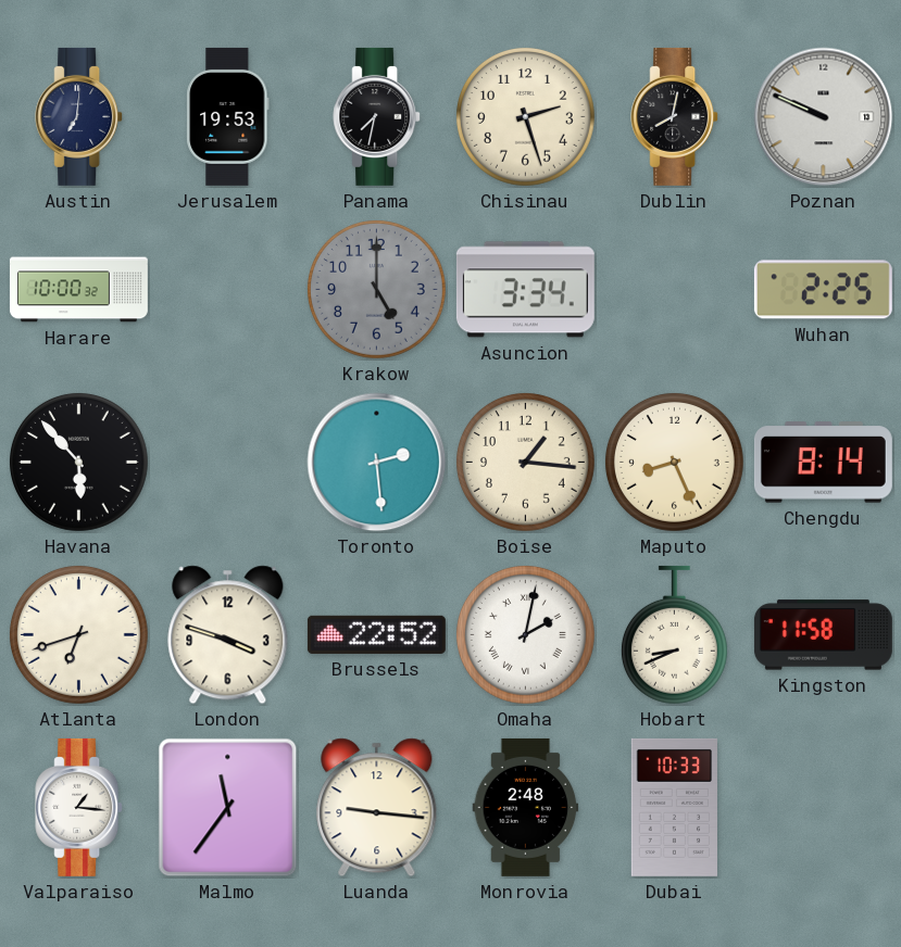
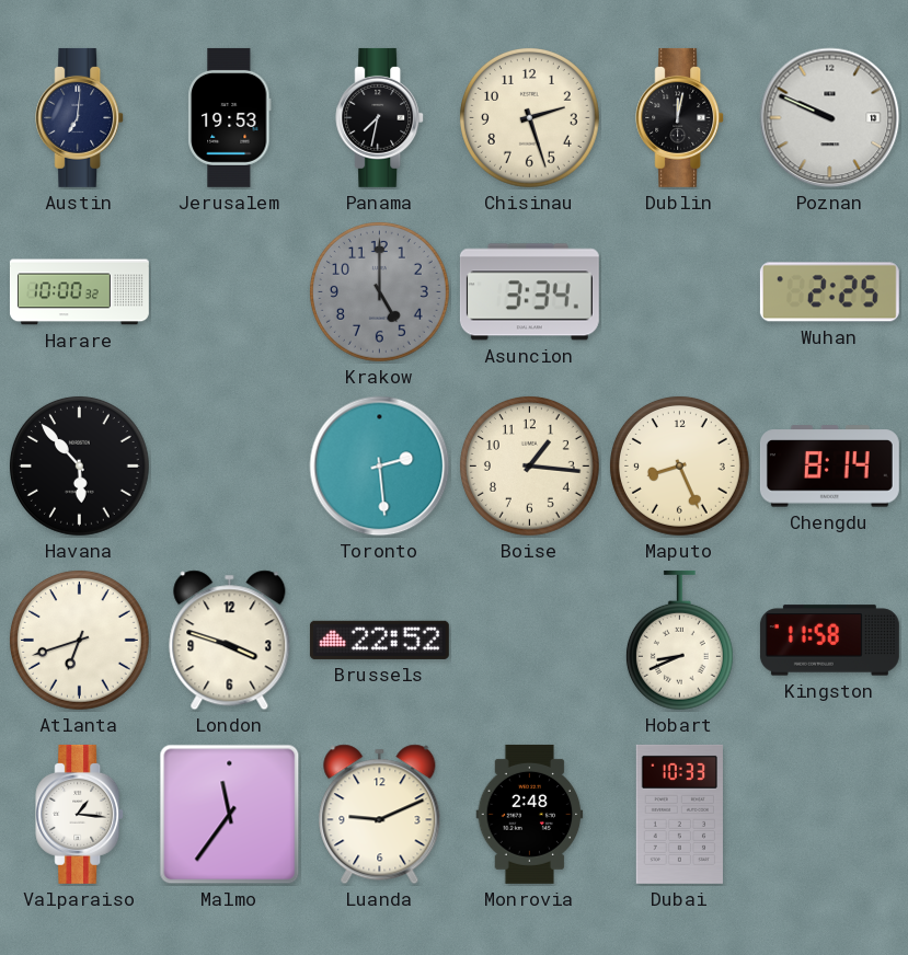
Dublin: 8:02 -> 12:02 (680, 117)
Omaha: 2:02 -> none (525, 634)
Luanda: 9:16 -> 9:11 (380, 815)
